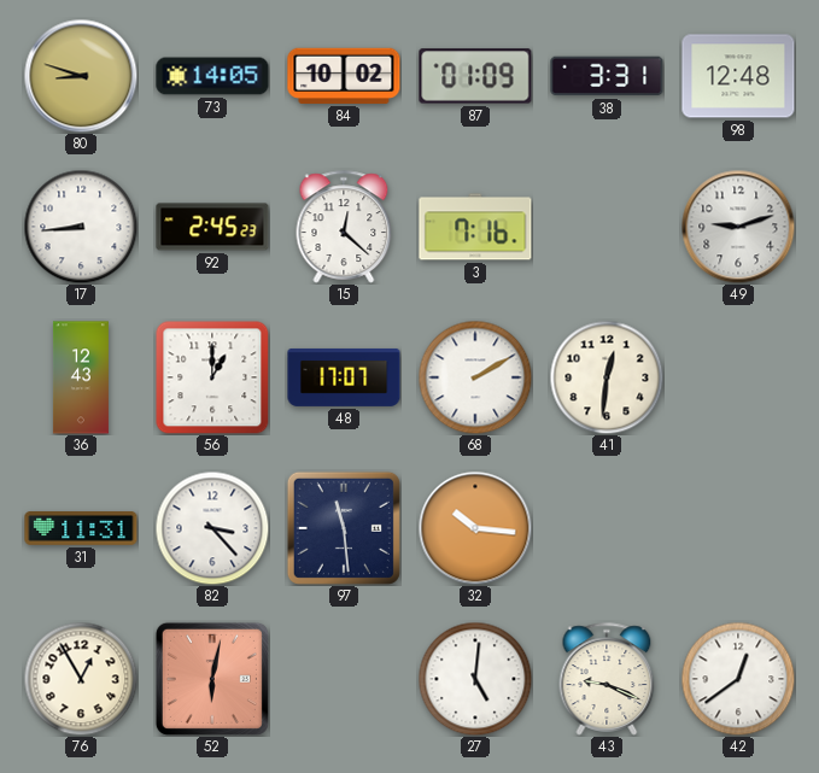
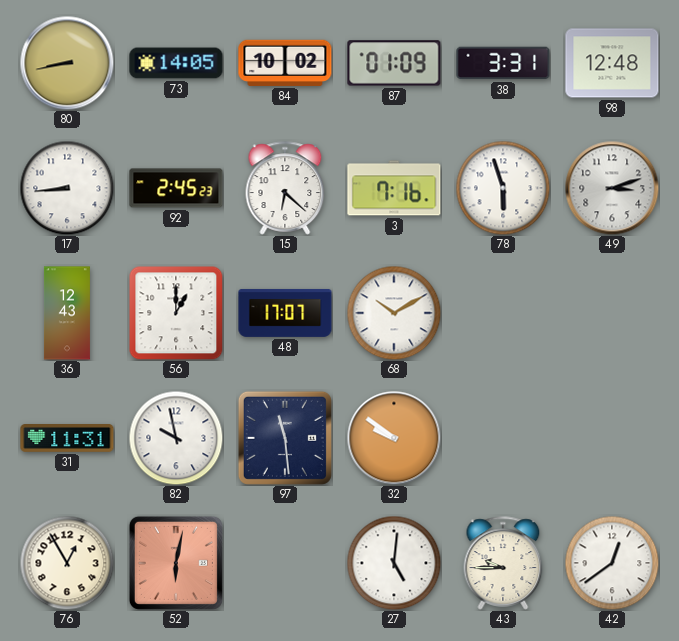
80: 8:48 -> 8:43 (67, 63)
15: 12:22 -> 6:22 (285, 188)
78: none -> 5:57 (503, 188)
49: 9:12 -> 3:12 (612, 188)
68: 2:10 -> 10:10 (394, 313)
41: 12:31 -> none (607, 377)
82: 3:23 -> 9:58 (176, 438)
32: 10:16 -> 9:51 (394, 438)
43: 9:19 -> 9:45 (503, 563)
